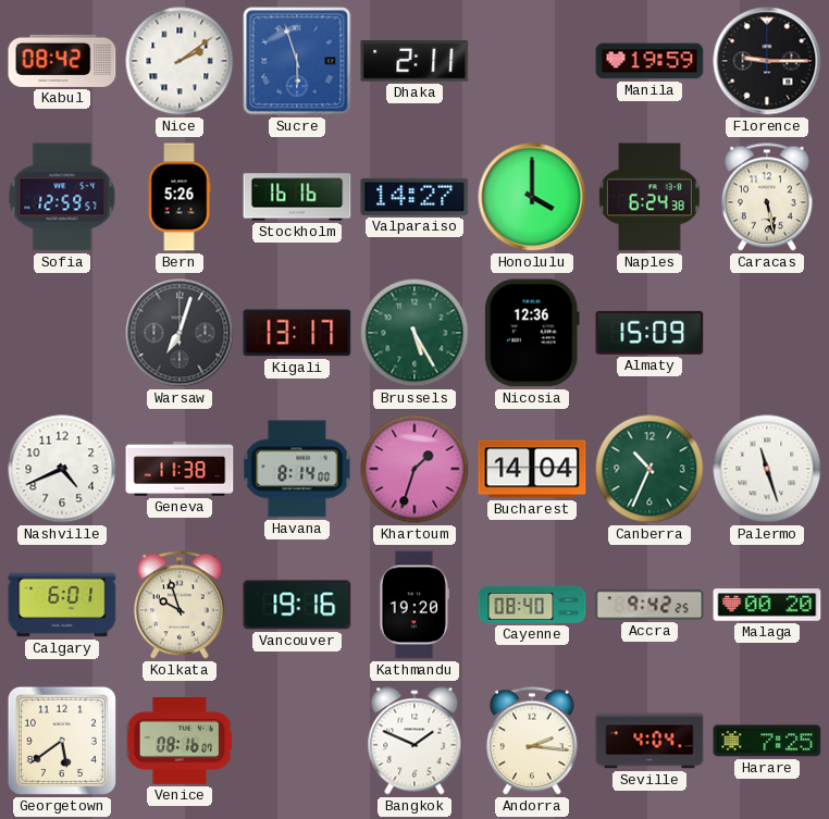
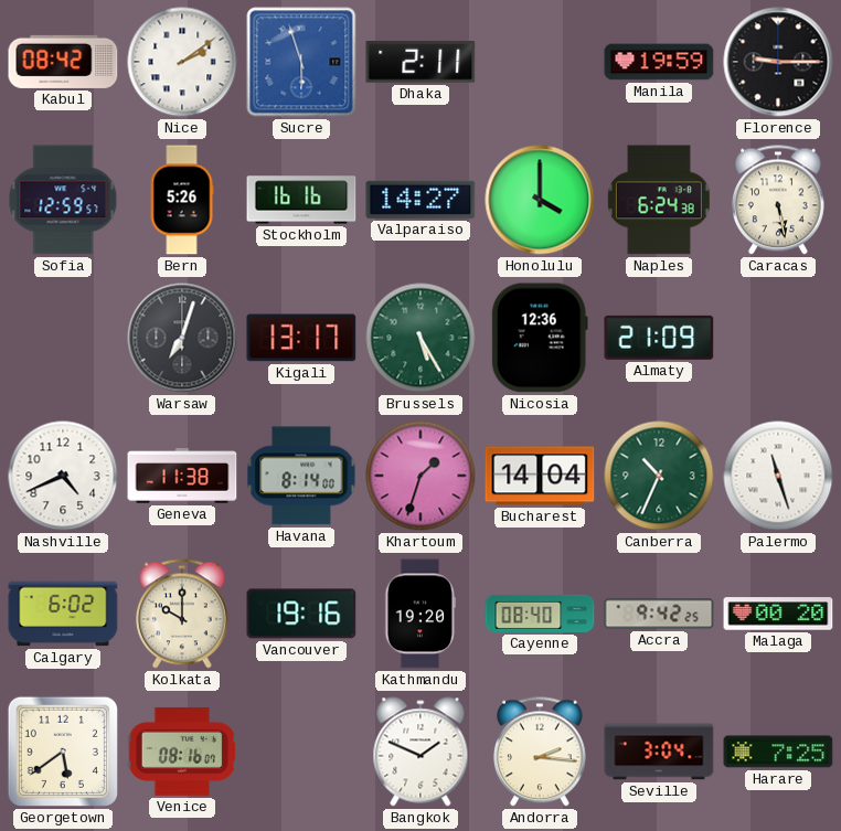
Almaty: 15:09 -> 21:09 (659, 338)
Calgary: 6:01 -> 6:02 (63, 614)
Kolkata: 9:57 -> 10:00 (182, 614)
Seville: 4:04 -> 3:04 (659, 752)
